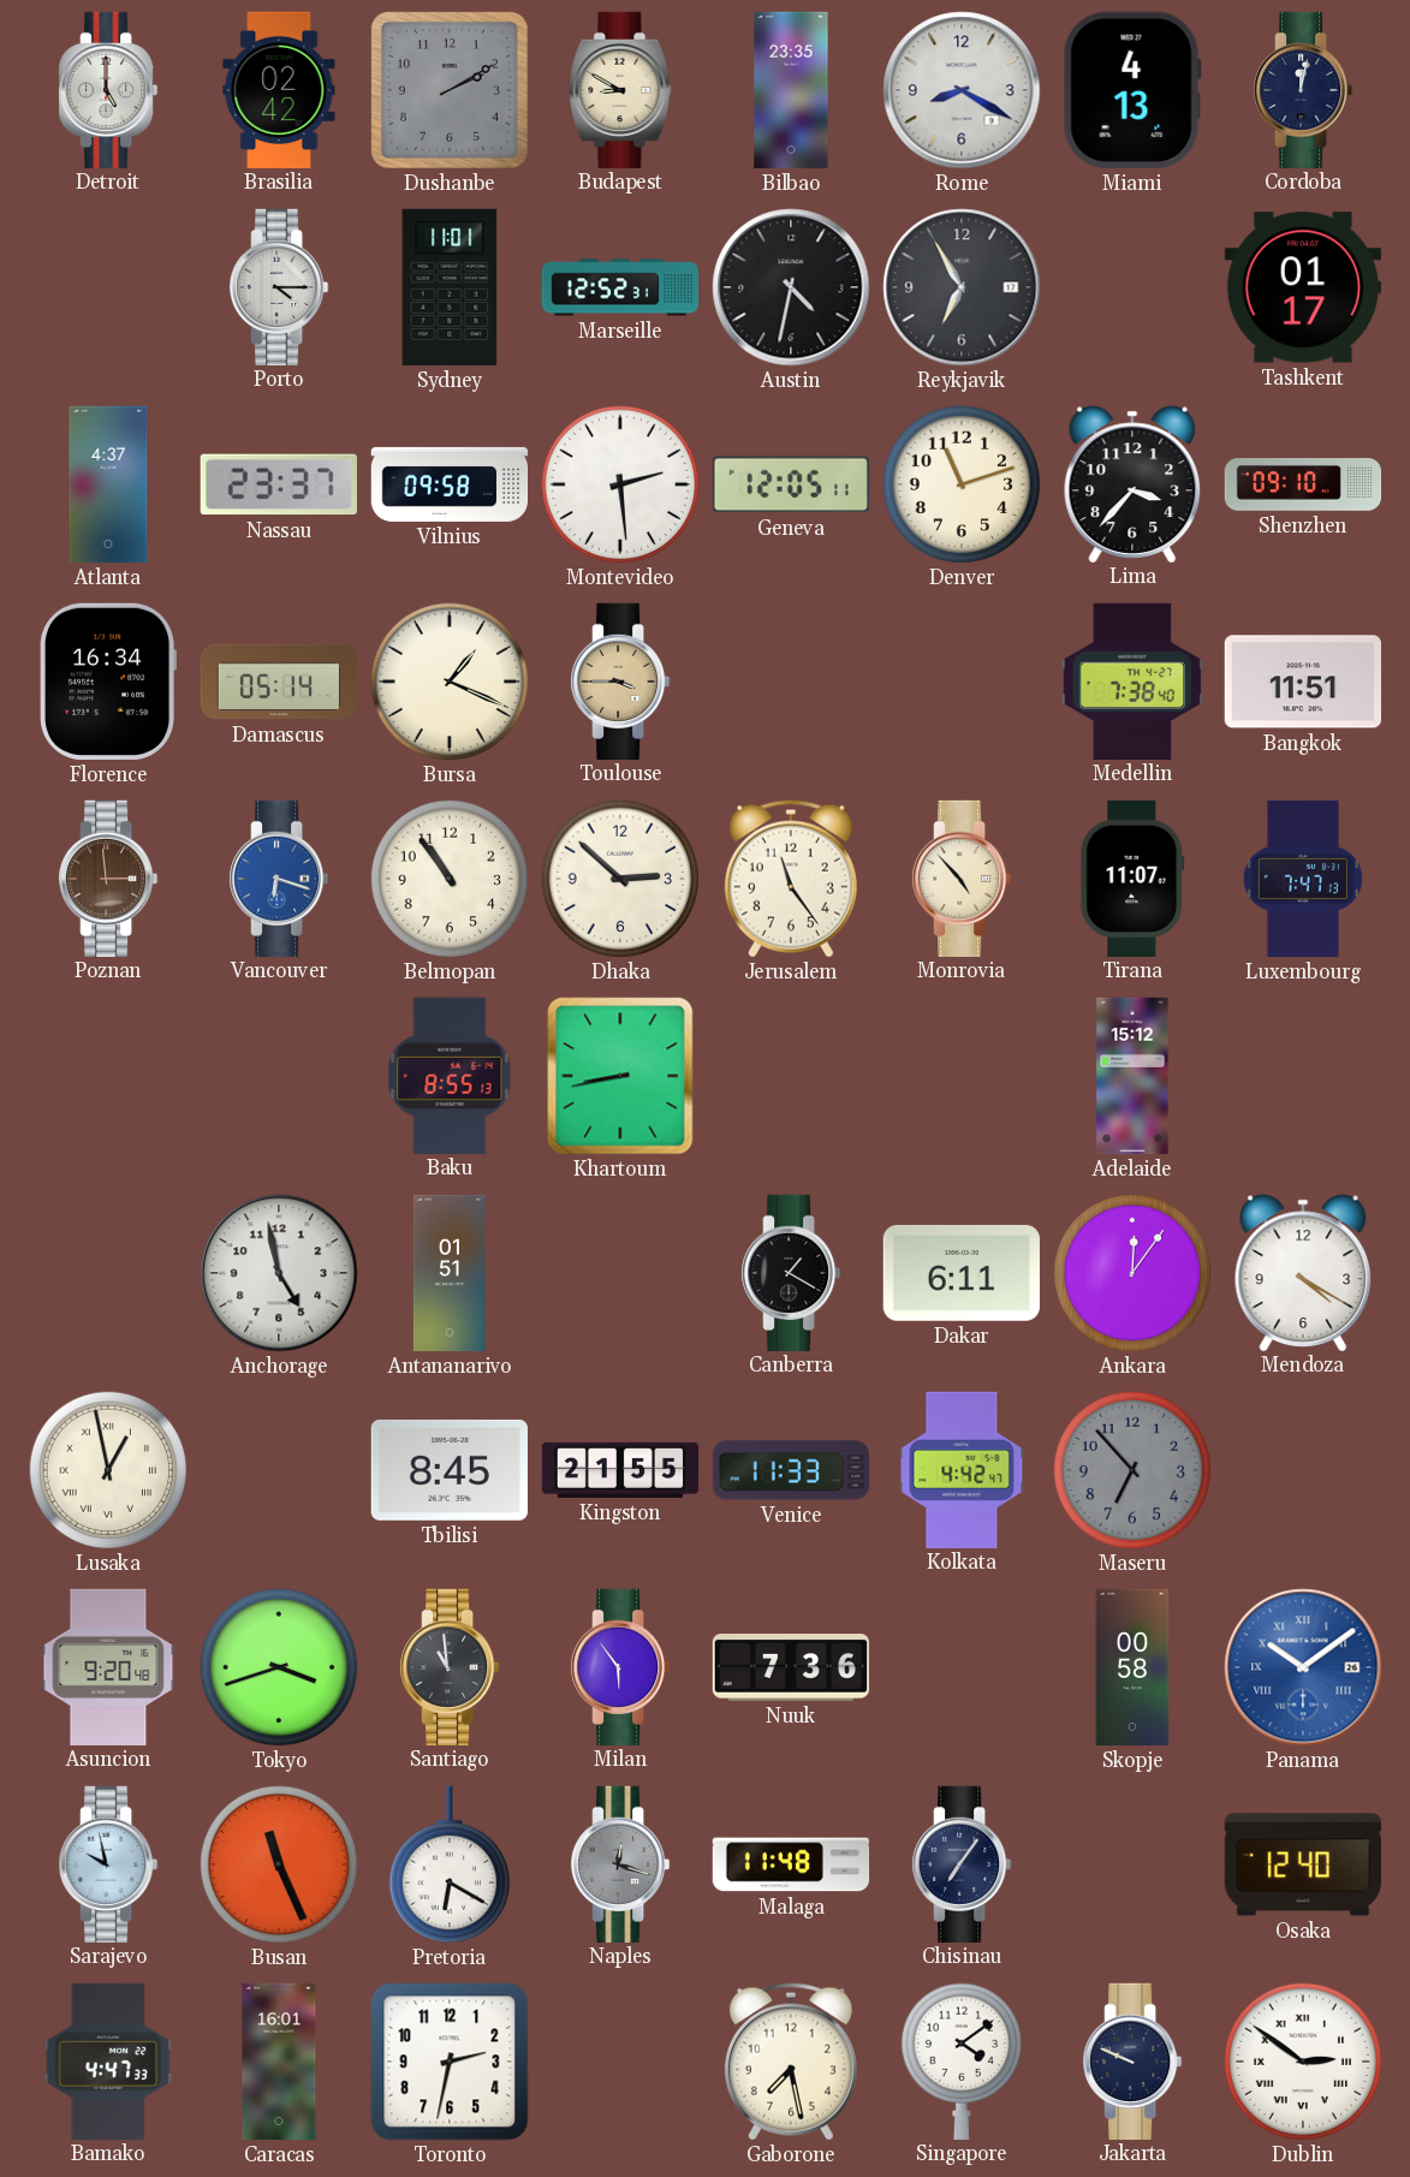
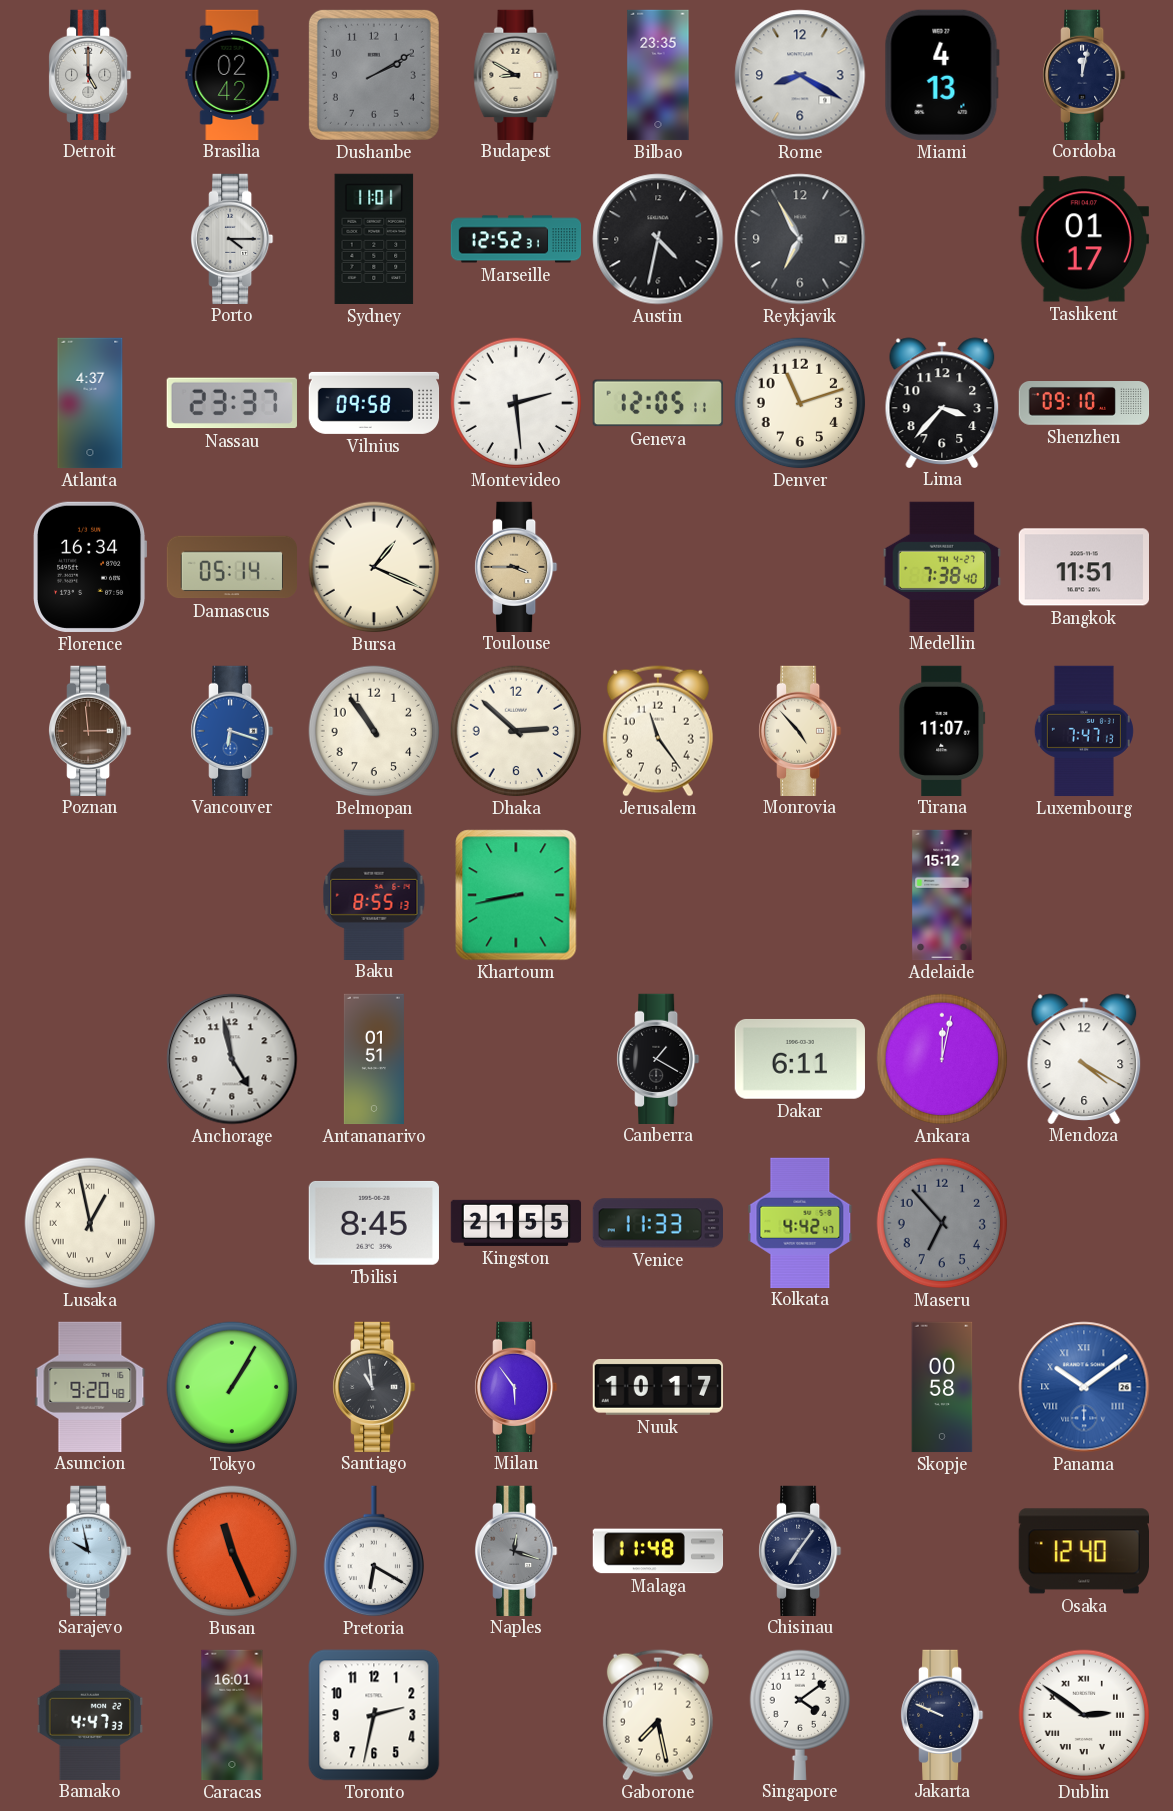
Ankara: 12:06 -> 12:02 (942, 1059)
Tokyo: 3:42 -> 1:05 (232, 1387)
Nuuk: 7:36 -> 10:17 (657, 1388)
